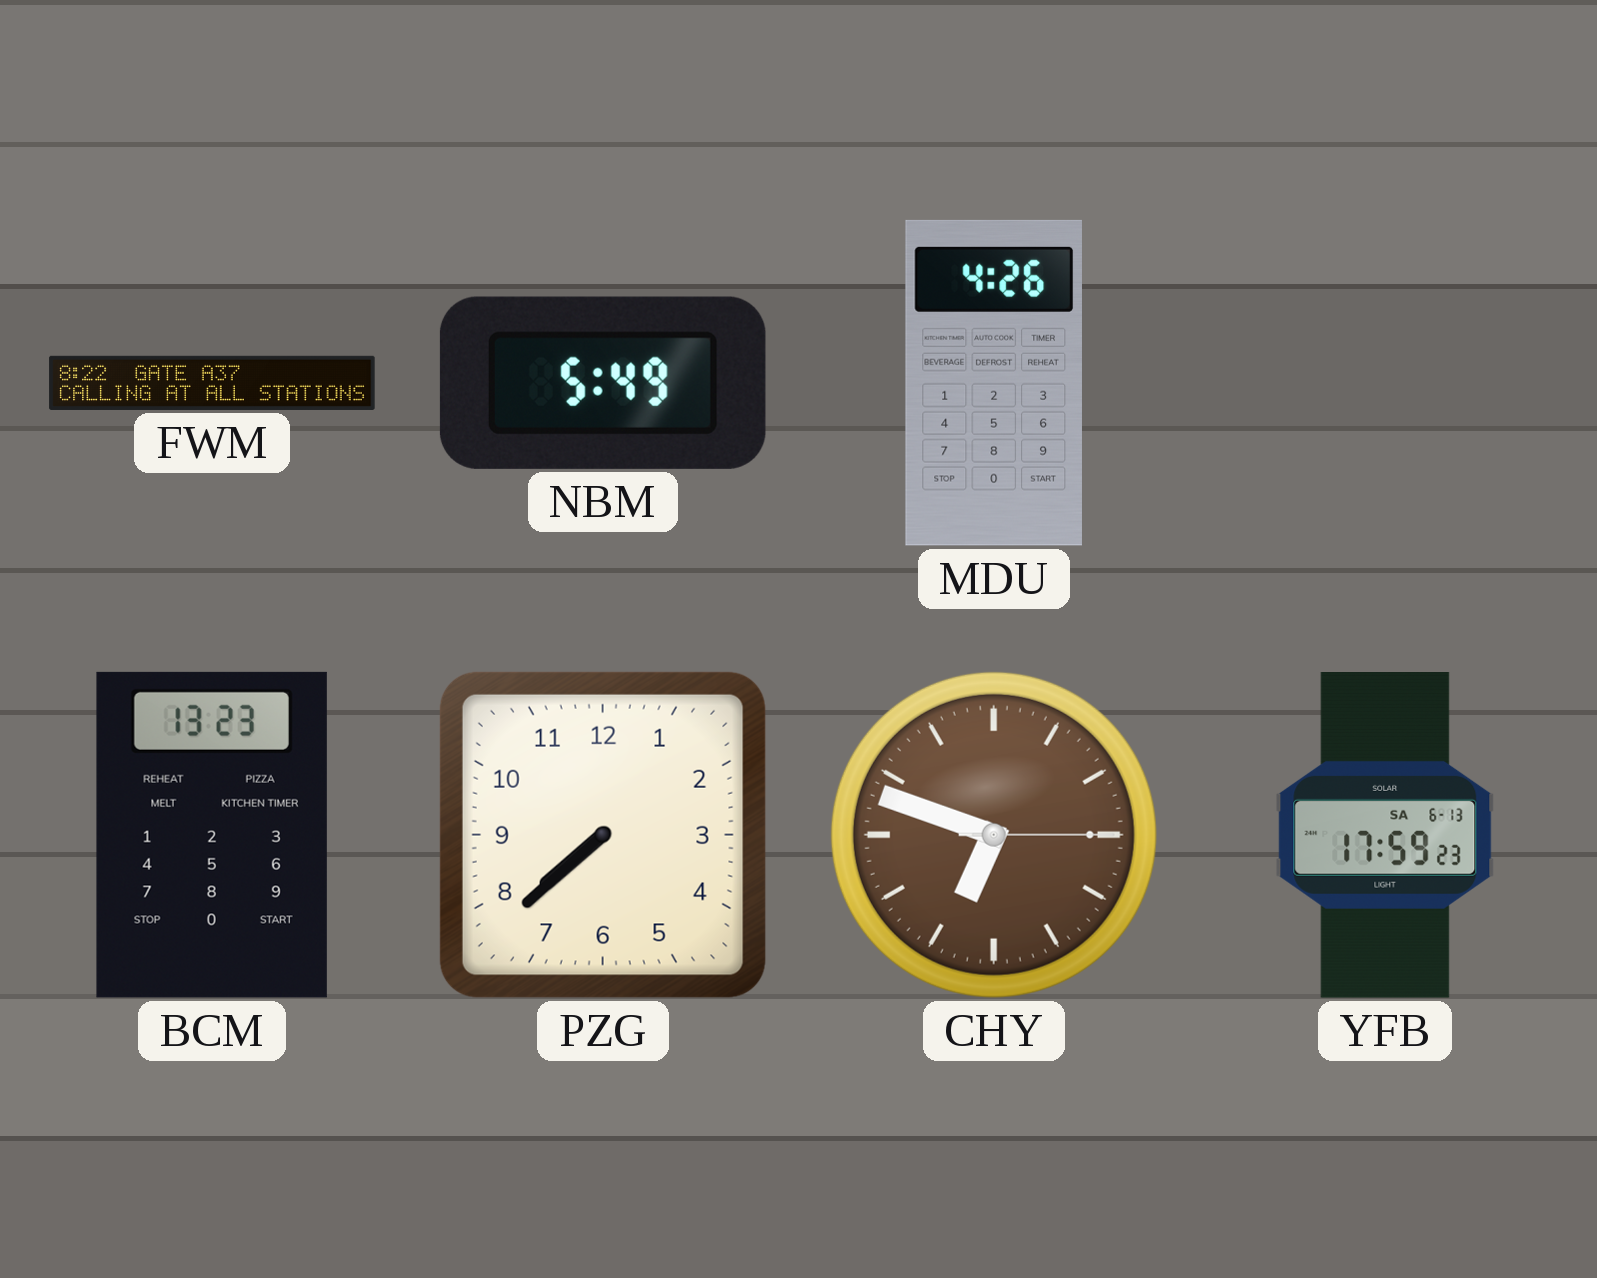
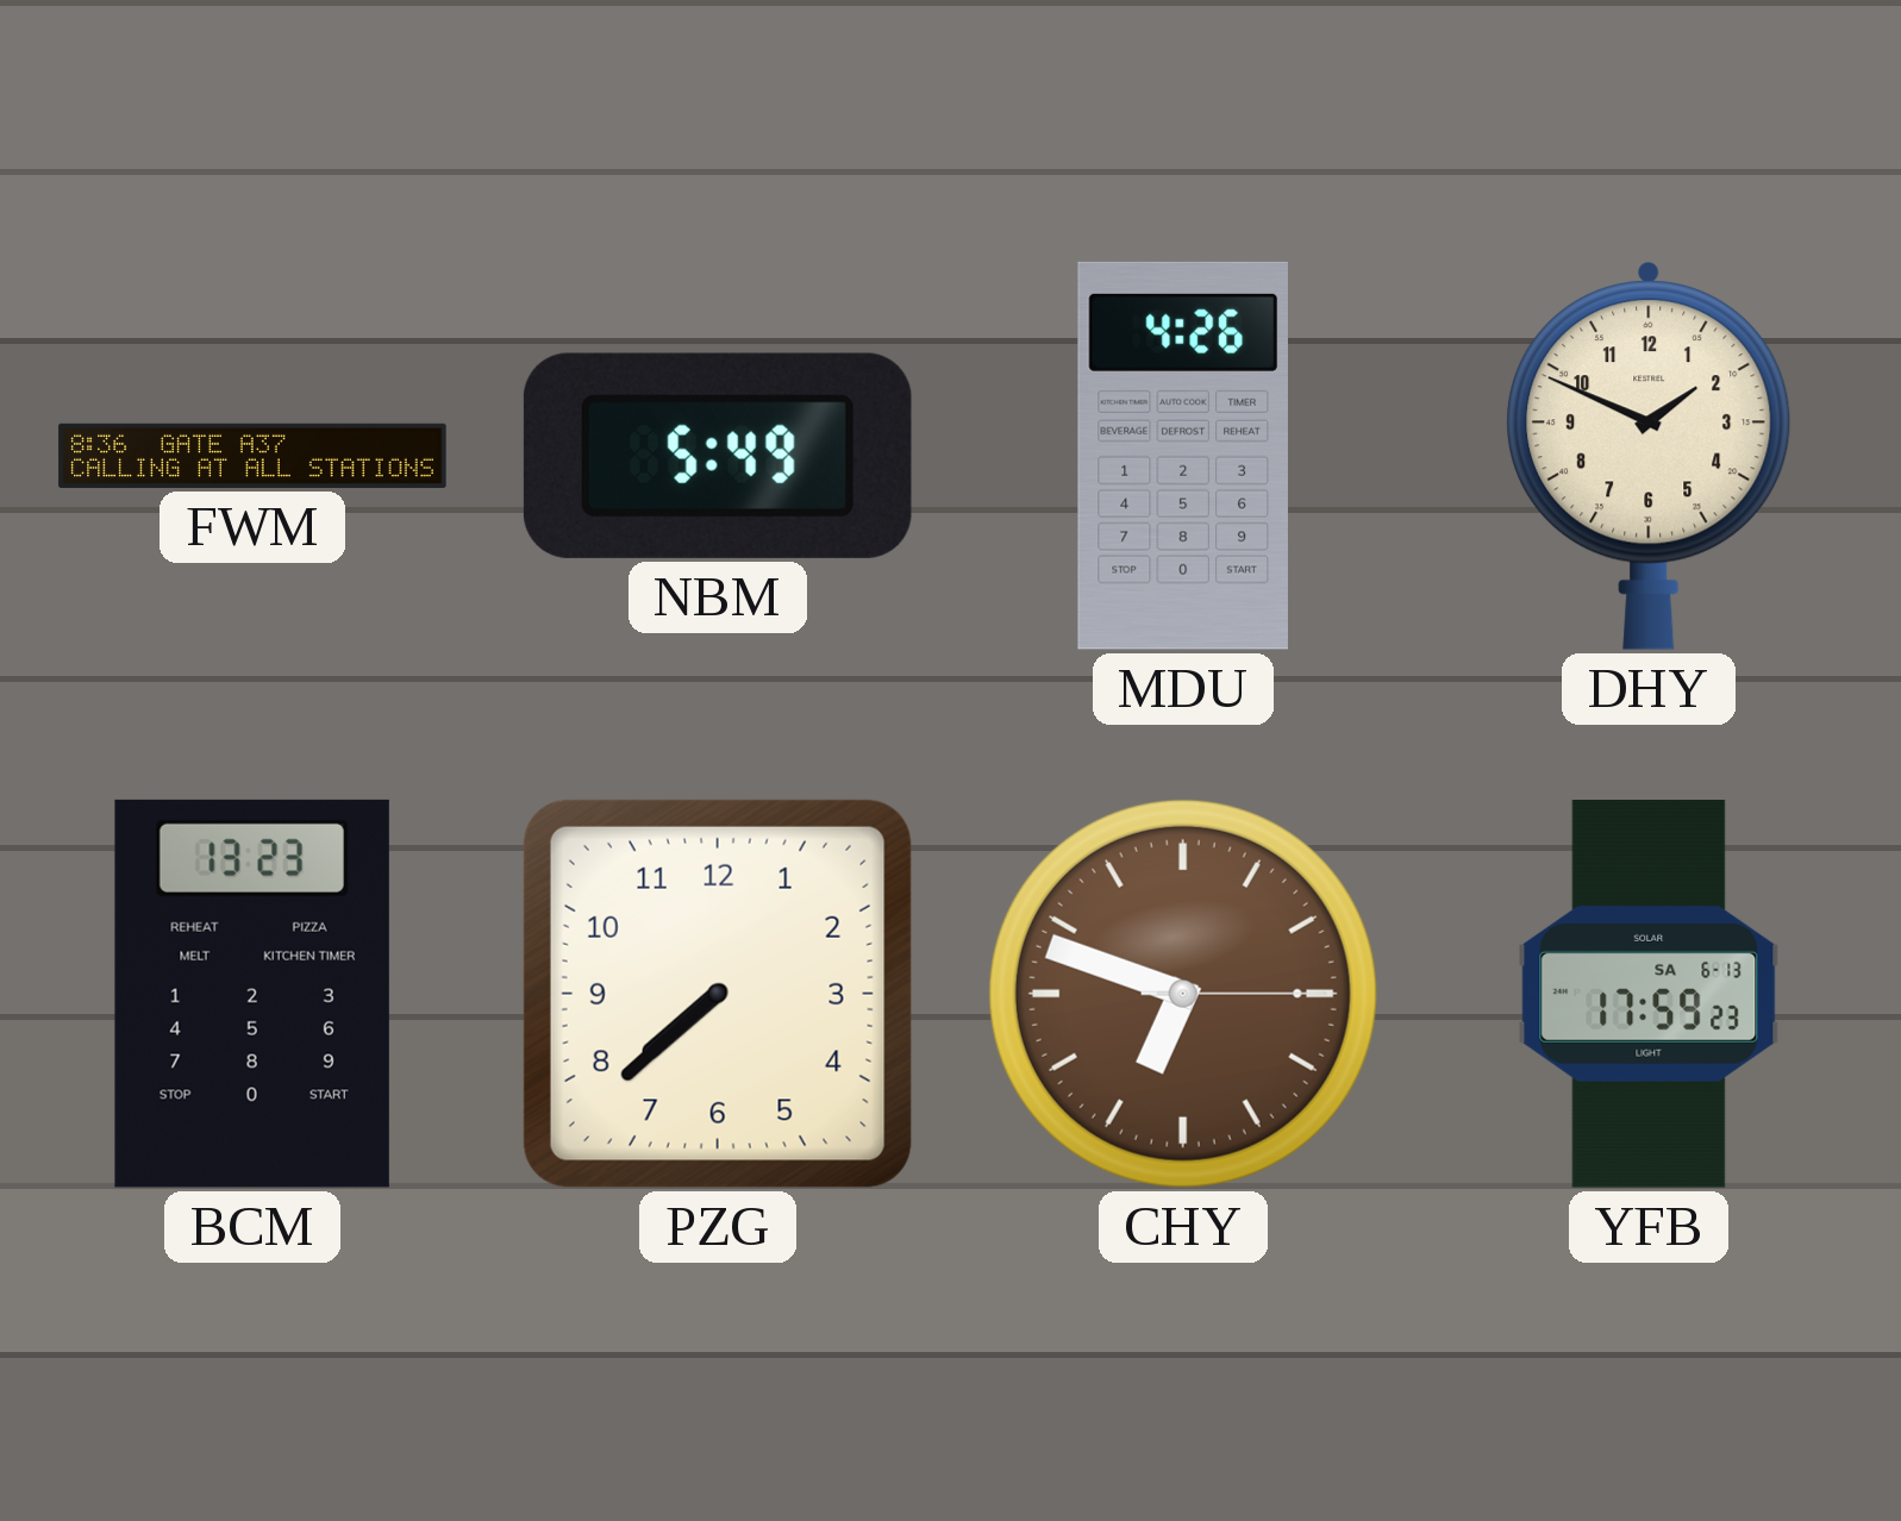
FWM: 8:22 -> 8:36 (252, 456)
DHY: none -> 1:49 (1649, 456)
